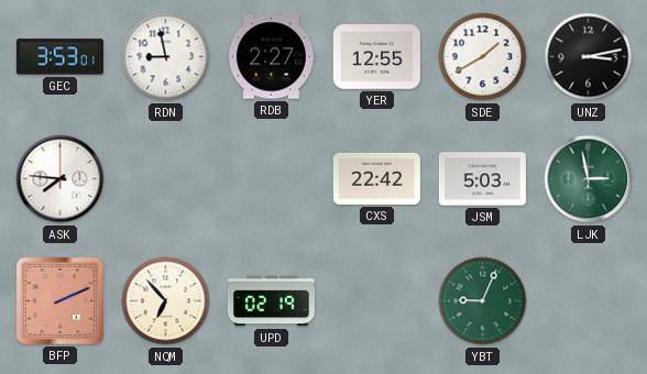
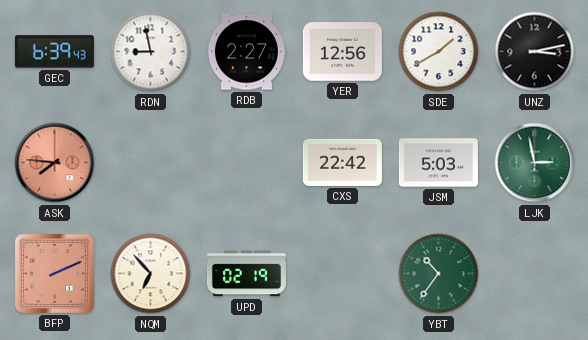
GEC: 3:53 -> 6:39 (54, 52)
YER: 12:55 -> 12:56 (342, 52)
ASK dial: white -> salmon (55, 163)
YBT: 9:04 -> 10:36 (439, 274)
